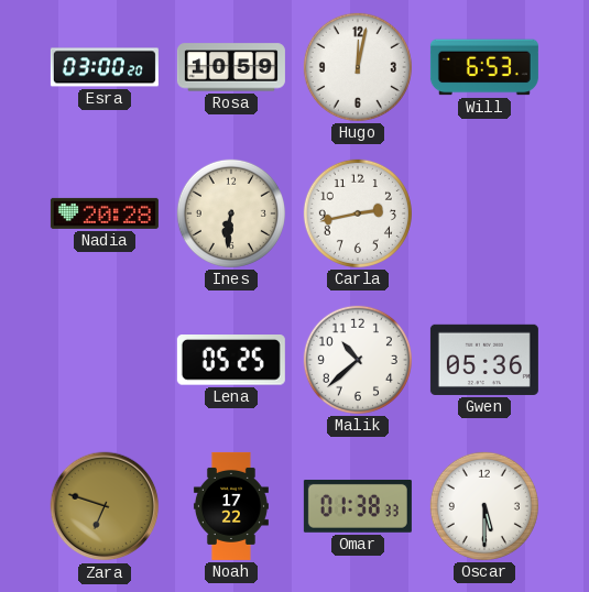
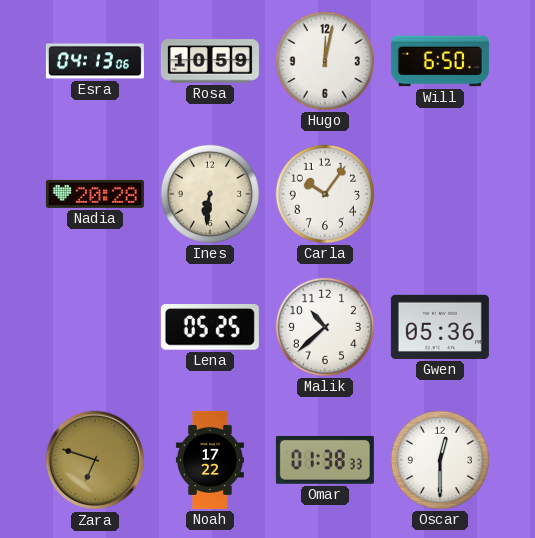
Esra: 03:00 -> 04:13 (95, 61)
Will: 6:53 -> 6:50 (440, 61)
Carla: 2:43 -> 10:06 (325, 194)
Oscar: 5:30 -> 12:30 (440, 460)
